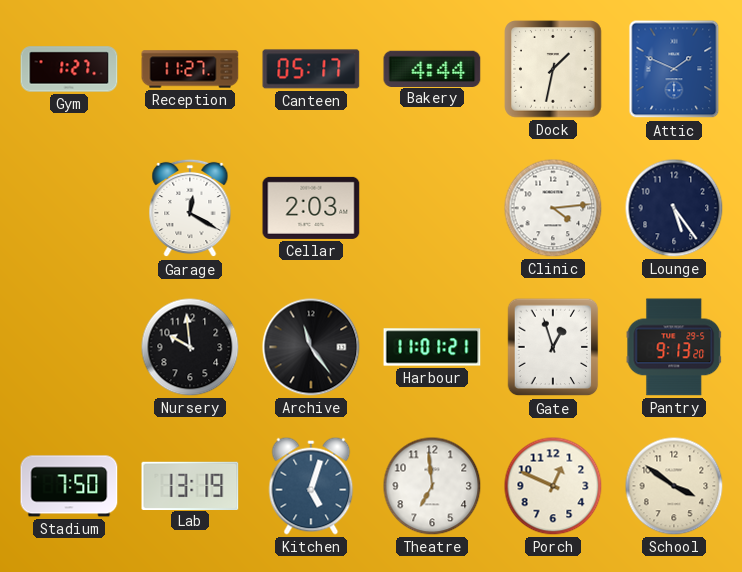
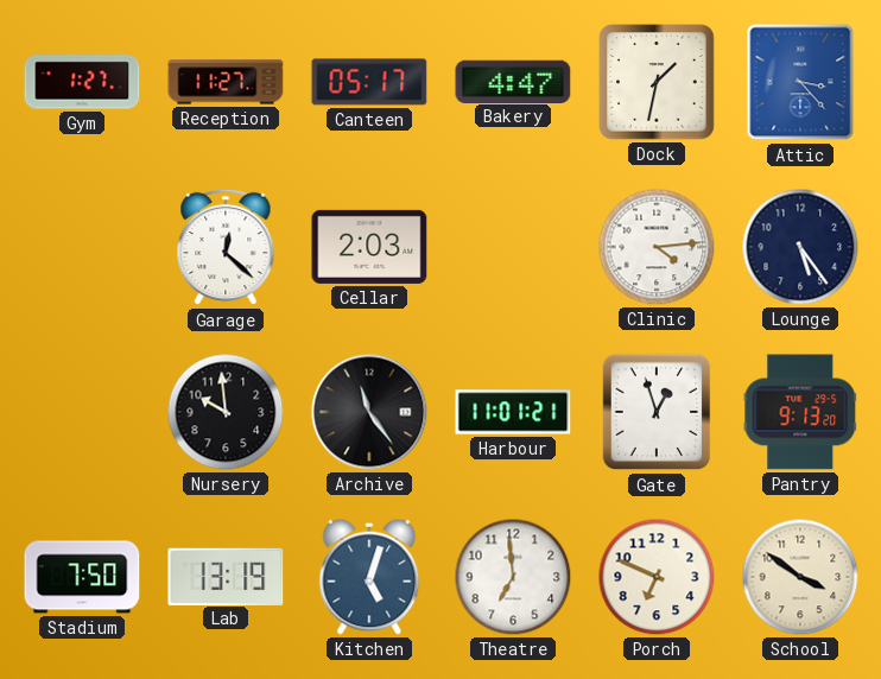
Bakery: 4:44 -> 4:47 (513, 81)
Attic: 1:49 -> 3:23 (800, 82)
Garage: 12:20 -> 12:22 (226, 247)
Porch: 12:49 -> 6:49 (657, 577)
